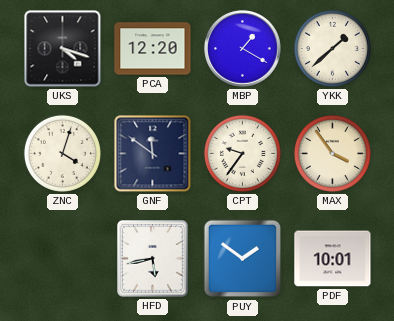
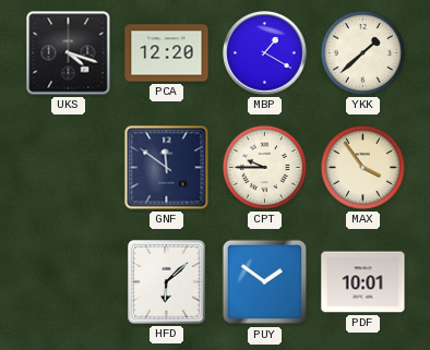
ZNC: 4:03 -> none (62, 153)
CPT: 9:36 -> 9:45 (264, 167)
HFD: 5:43 -> 6:08 (167, 282)
